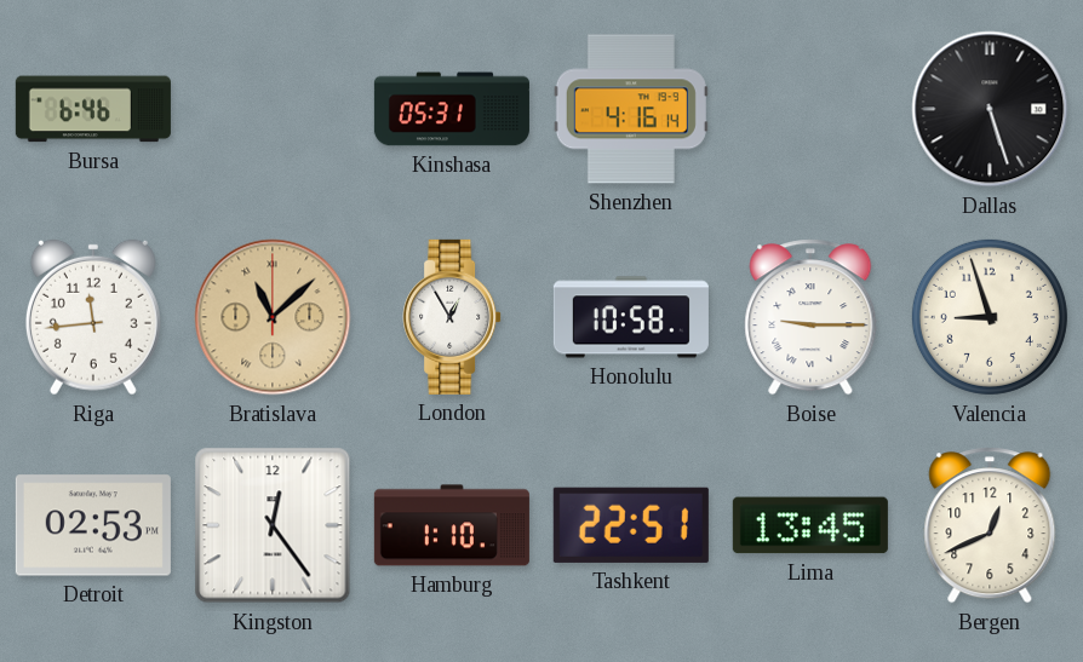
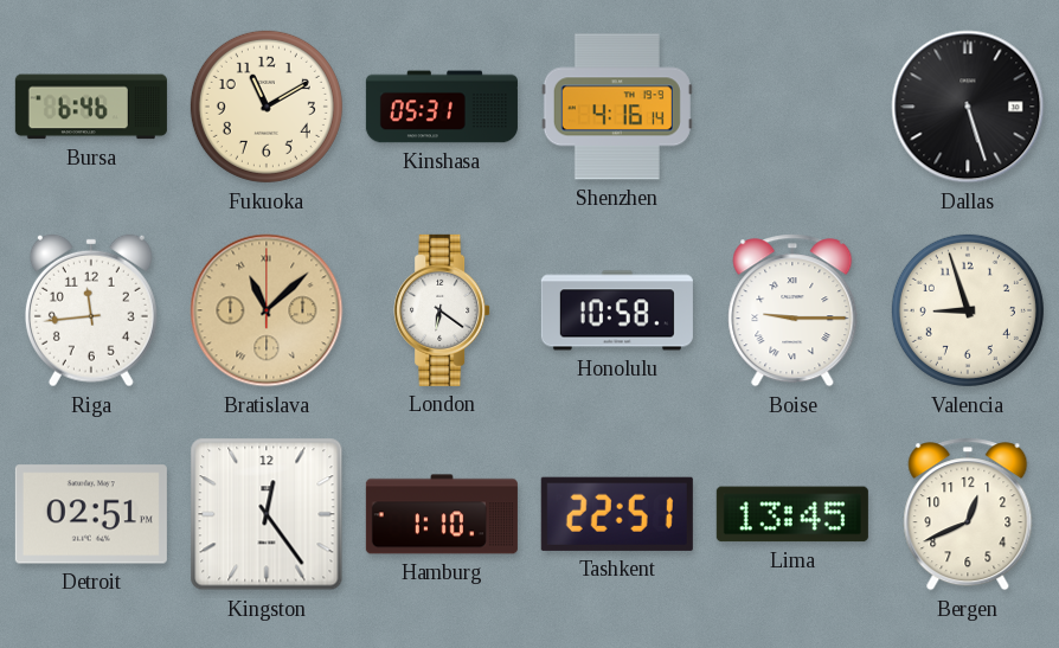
Fukuoka: none -> 11:10 (267, 107)
London: 12:55 -> 6:21 (442, 310)
Detroit: 02:53 -> 02:51 (91, 514)
